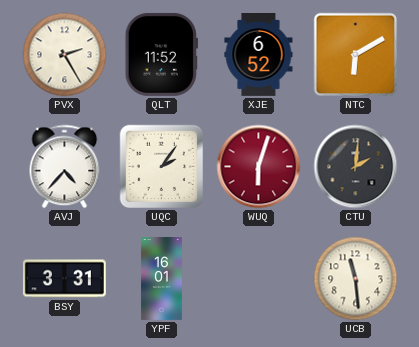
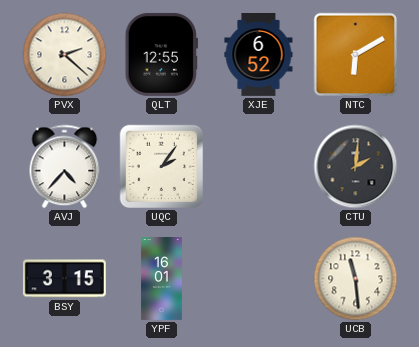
PVX: 2:25 -> 2:22 (65, 55)
QLT: 11:52 -> 12:55 (161, 54)
WUQ: 6:03 -> none (259, 167)
BSY: 3:31 -> 3:15 (64, 279)
